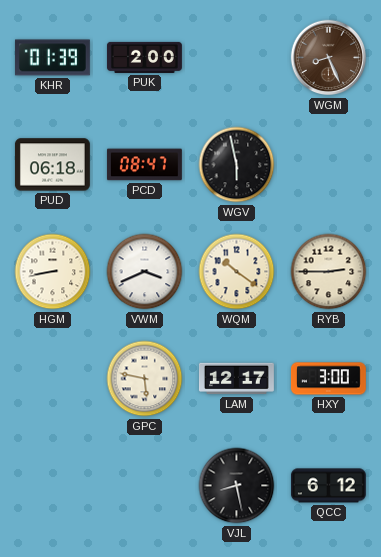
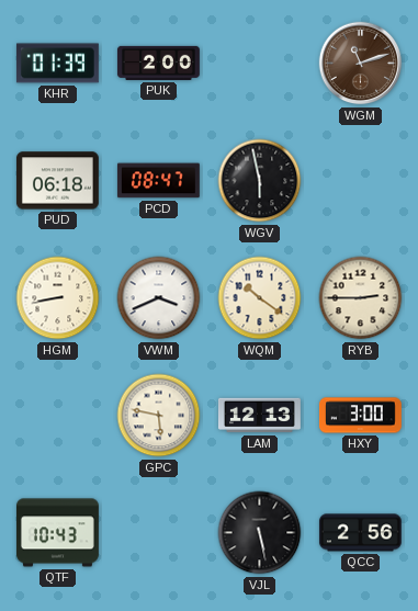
WGM: 8:26 -> 11:12 (361, 64)
LAM: 12:17 -> 12:13 (259, 416)
QTF: none -> 10:43 (57, 533)
VJL: 8:28 -> 5:28 (260, 533)
QCC: 6:12 -> 2:56 (360, 533)
